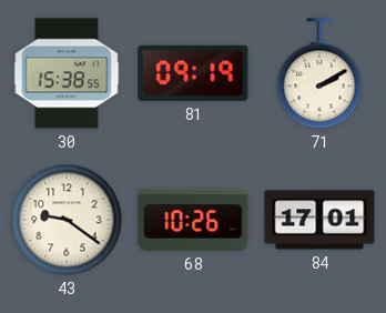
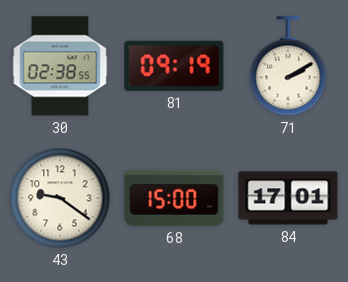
30: 15:38 -> 02:38 (60, 66)
68: 10:26 -> 15:00 (174, 198)
